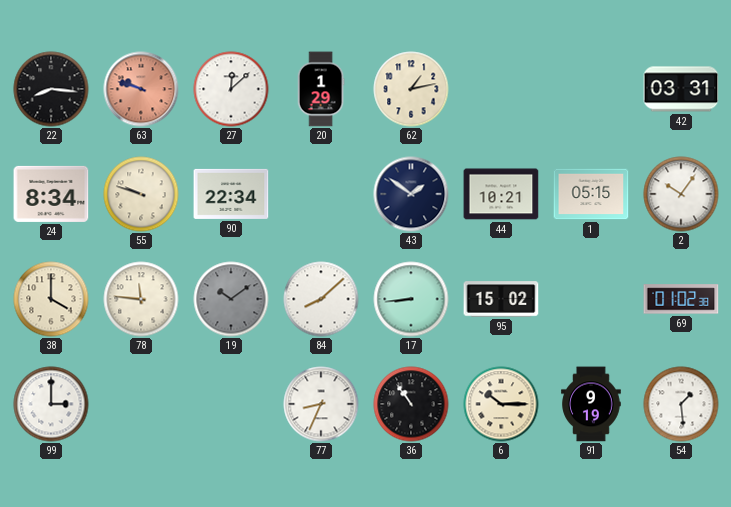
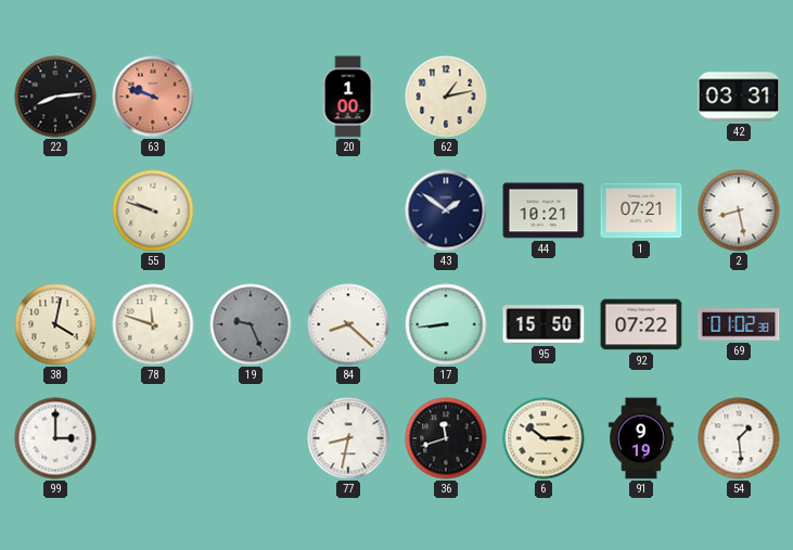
22: 8:16 -> 8:14 (55, 97)
27: 12:08 -> none (231, 89)
20: 1:29 -> 1:00 (348, 97)
24: 8:34 -> none (51, 194)
90: 22:34 -> none (231, 194)
1: 05:15 -> 07:21 (641, 210)
2: 10:06 -> 8:28 (739, 210)
38: 4:00 -> 4:02 (55, 324)
78: 11:46 -> 11:48 (153, 324)
19: 10:09 -> 9:26 (251, 324)
84: 8:08 -> 8:22 (348, 324)
95: 15:02 -> 15:50 (543, 324)
92: none -> 07:22 (641, 324)
77: 8:34 -> 8:32 (348, 438)
36: 10:54 -> 11:42 (446, 438)
